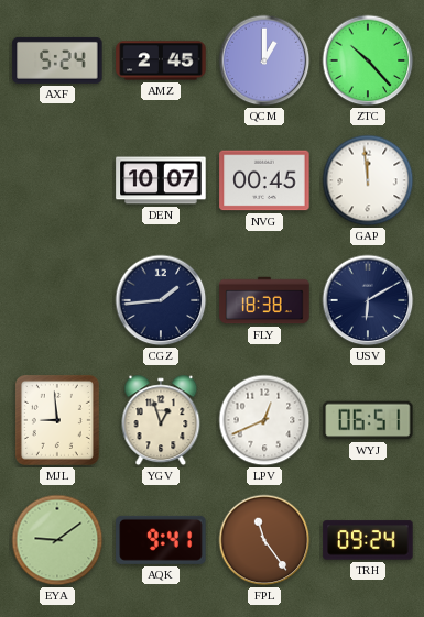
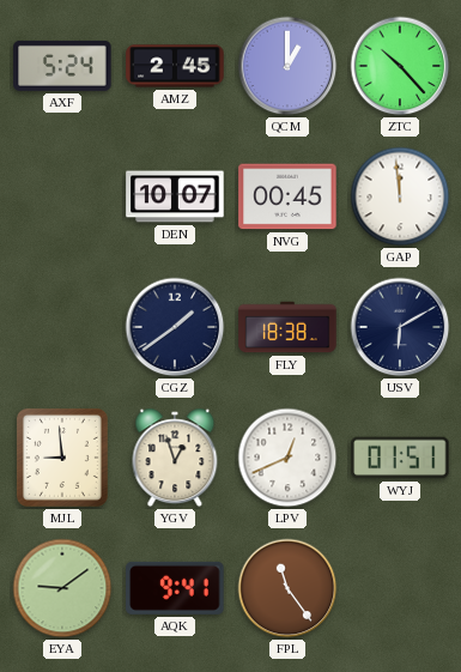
CGZ: 1:44 -> 1:39 (175, 327)
WYJ: 06:51 -> 01:51 (400, 458)
TRH: 09:24 -> none (368, 540)
